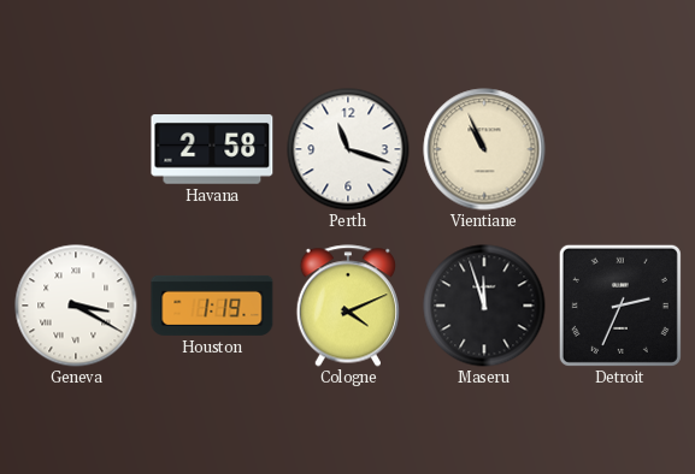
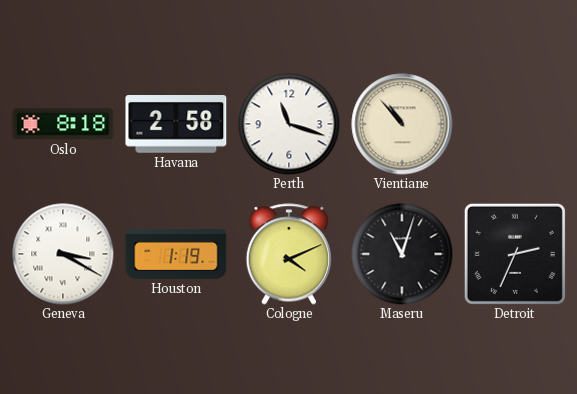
Oslo: none -> 8:18 (63, 124)
Vientiane: 10:56 -> 10:53 (402, 124)
Maseru: 11:57 -> 11:03 (402, 254)
